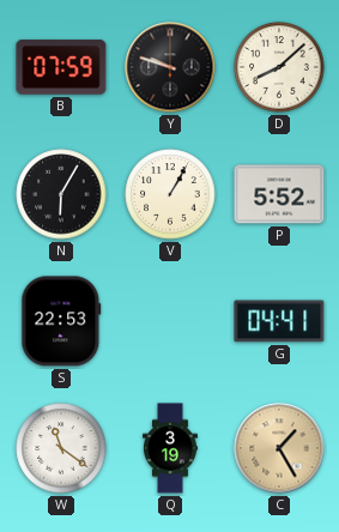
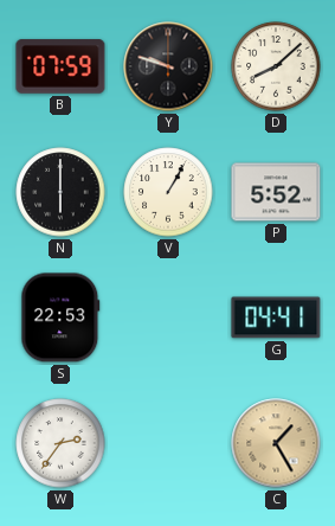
N: 6:05 -> 6:00 (60, 192)
W: 11:21 -> 2:36 (60, 443)
Q: 3:19 -> none (171, 448)
